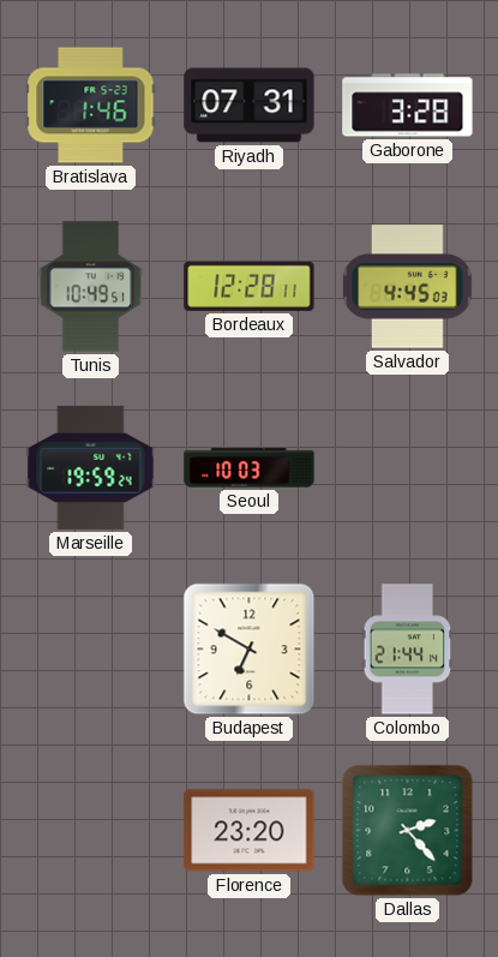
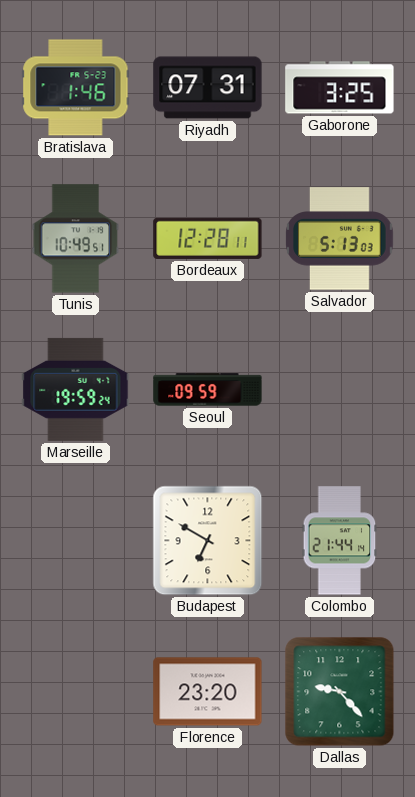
Gaborone: 3:28 -> 3:25 (340, 88)
Salvador: 4:45 -> 5:13 (340, 239)
Seoul: 10:03 -> 09:59 (208, 390)
Dallas: 2:23 -> 9:23 (340, 692)
